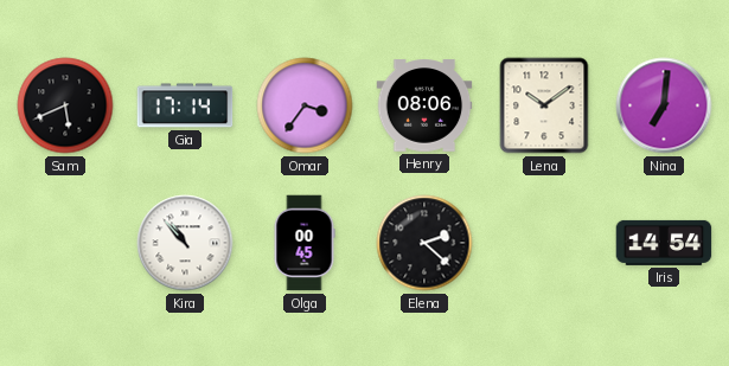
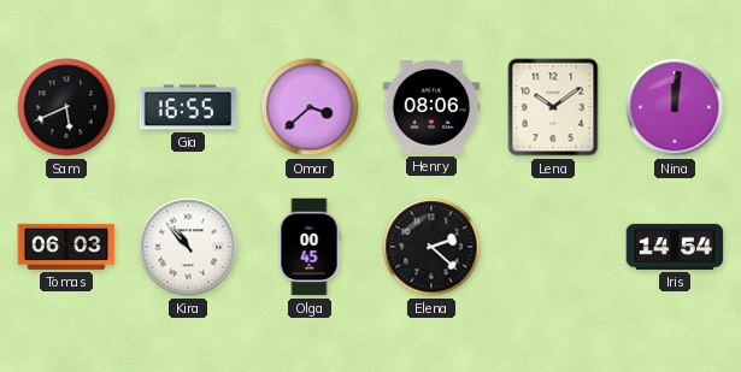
Gia: 17:14 -> 16:55 (188, 107)
Omar: 3:36 -> 3:38 (310, 107)
Nina: 7:01 -> 12:01 (675, 107)
Tomas: none -> 06:03 (66, 247)
